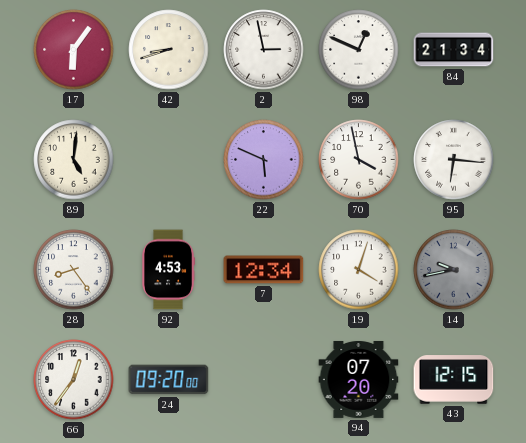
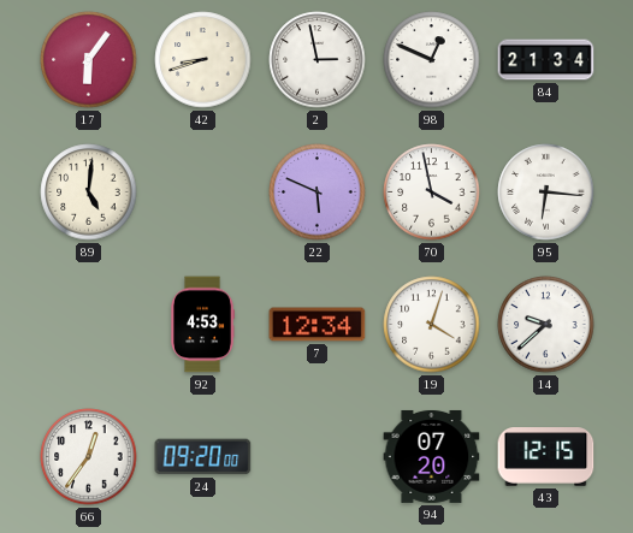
28: 8:24 -> none (74, 270)
14: 9:43 -> 9:38 (546, 325)
14 dial: grey -> white (546, 325)
